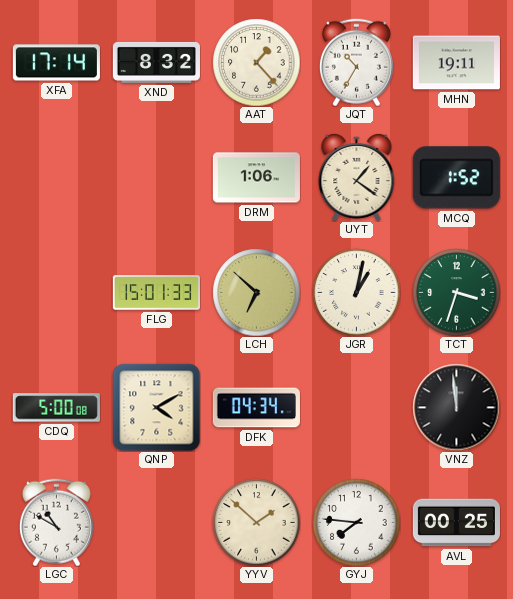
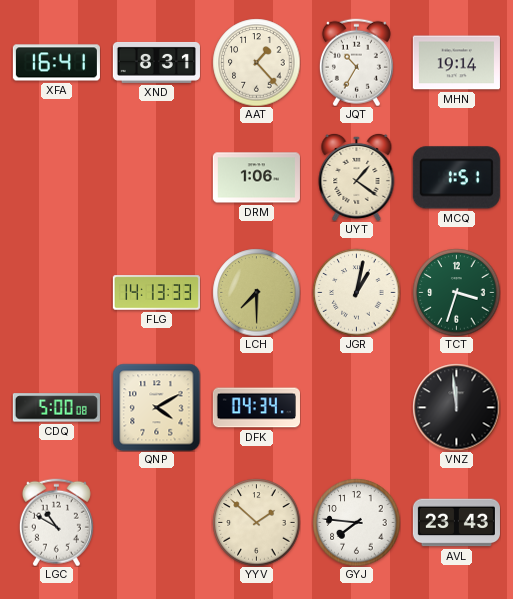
XFA: 17:14 -> 16:41 (56, 63)
XND: 8:32 -> 8:31 (156, 62)
MHN: 19:11 -> 19:14 (456, 63)
MCQ: 1:52 -> 1:51 (456, 178)
FLG: 15:01 -> 14:13 (156, 293)
LCH: 6:52 -> 7:30 (256, 292)
AVL: 00:25 -> 23:43 (456, 523)
